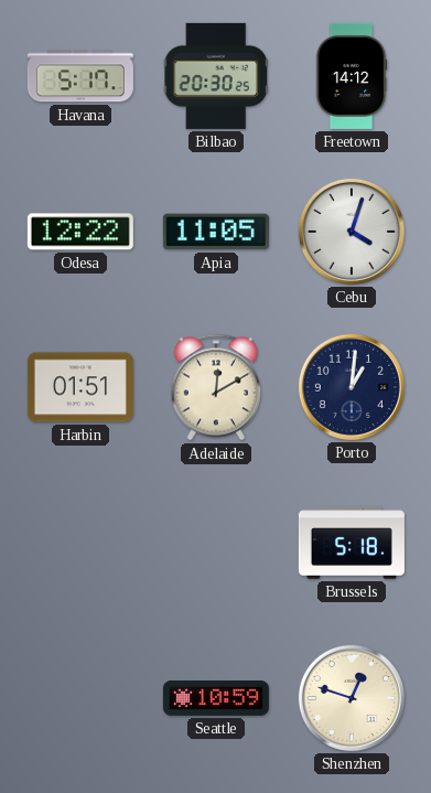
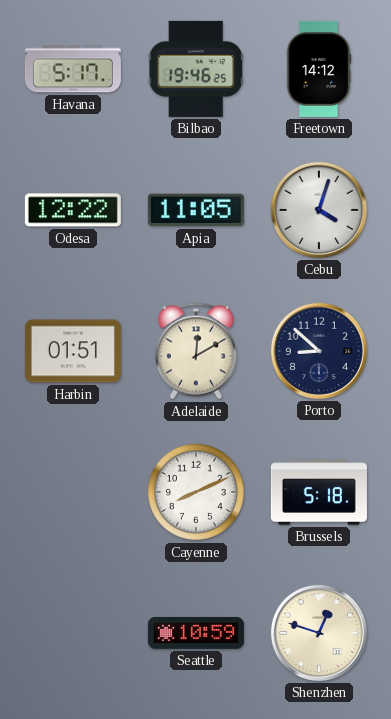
Bilbao: 20:30 -> 19:46 (195, 69)
Porto: 1:01 -> 8:52 (319, 351)
Cayenne: none -> 8:11 (196, 492)
